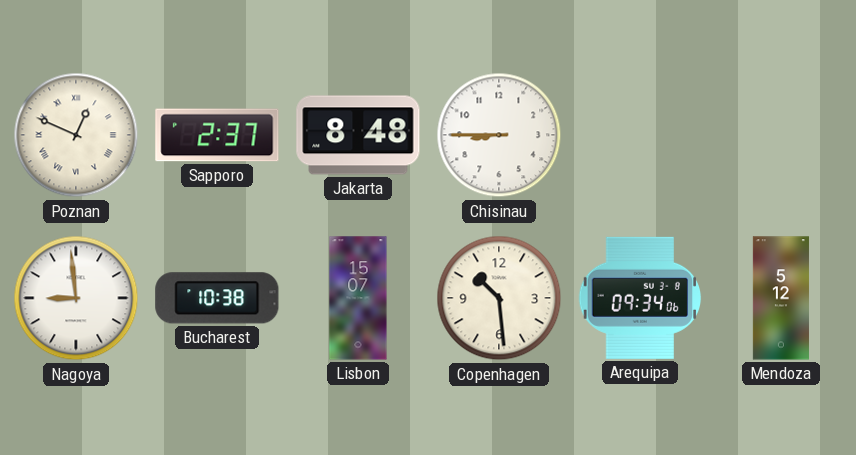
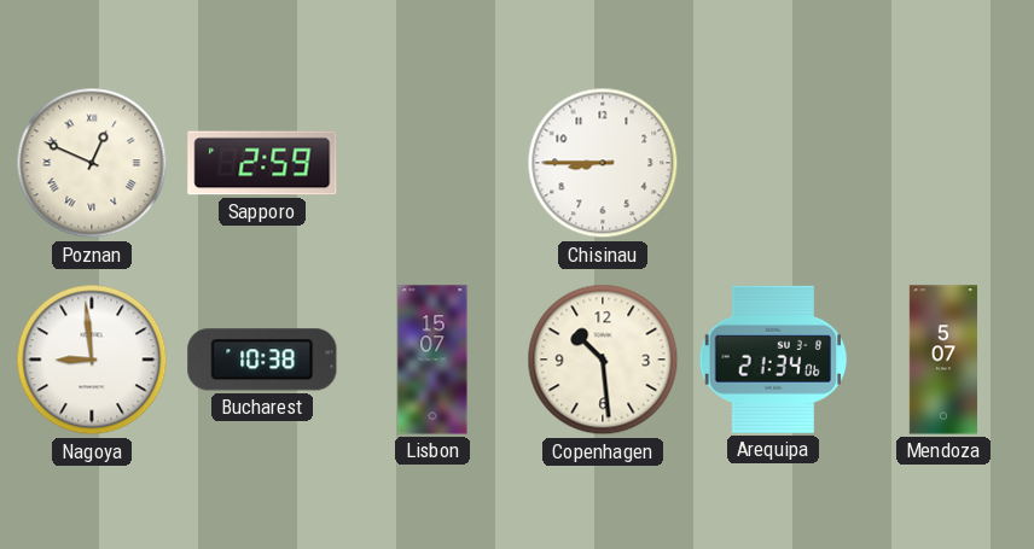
Sapporo: 2:37 -> 2:59 (262, 163)
Jakarta: 8:48 -> none (358, 135)
Arequipa: 09:34 -> 21:34 (773, 360)
Mendoza: 5:12 -> 5:07 (943, 360)
